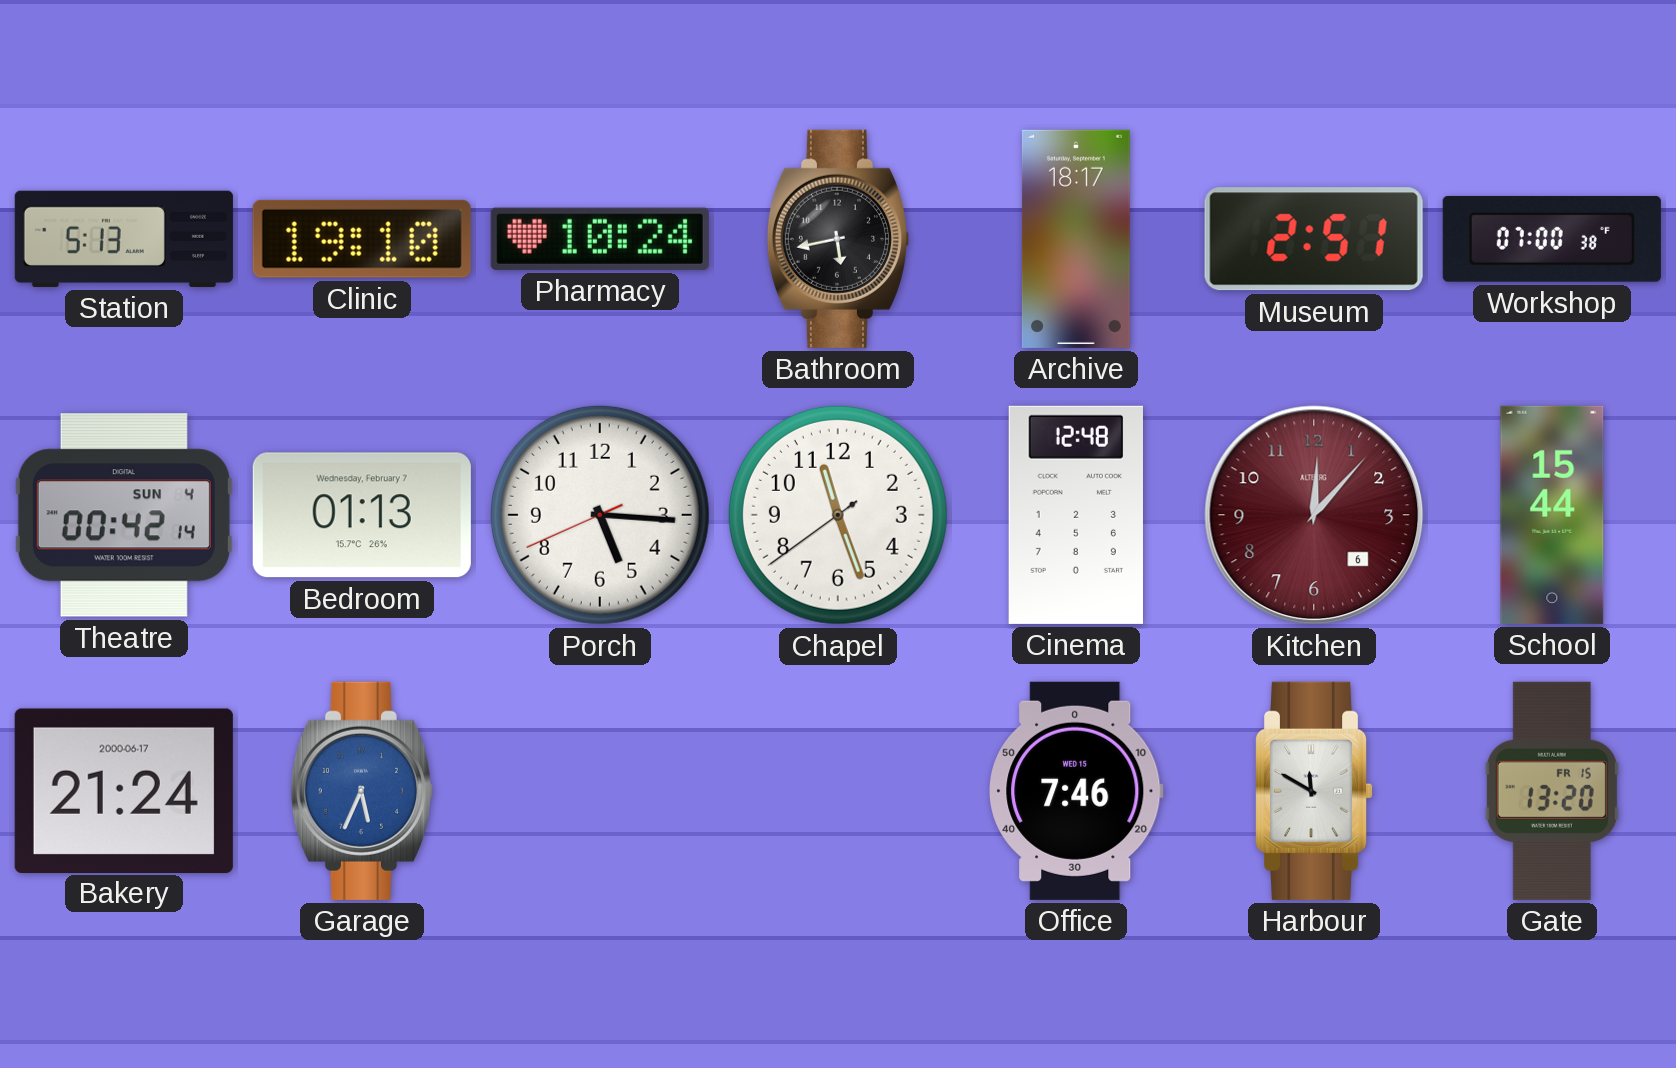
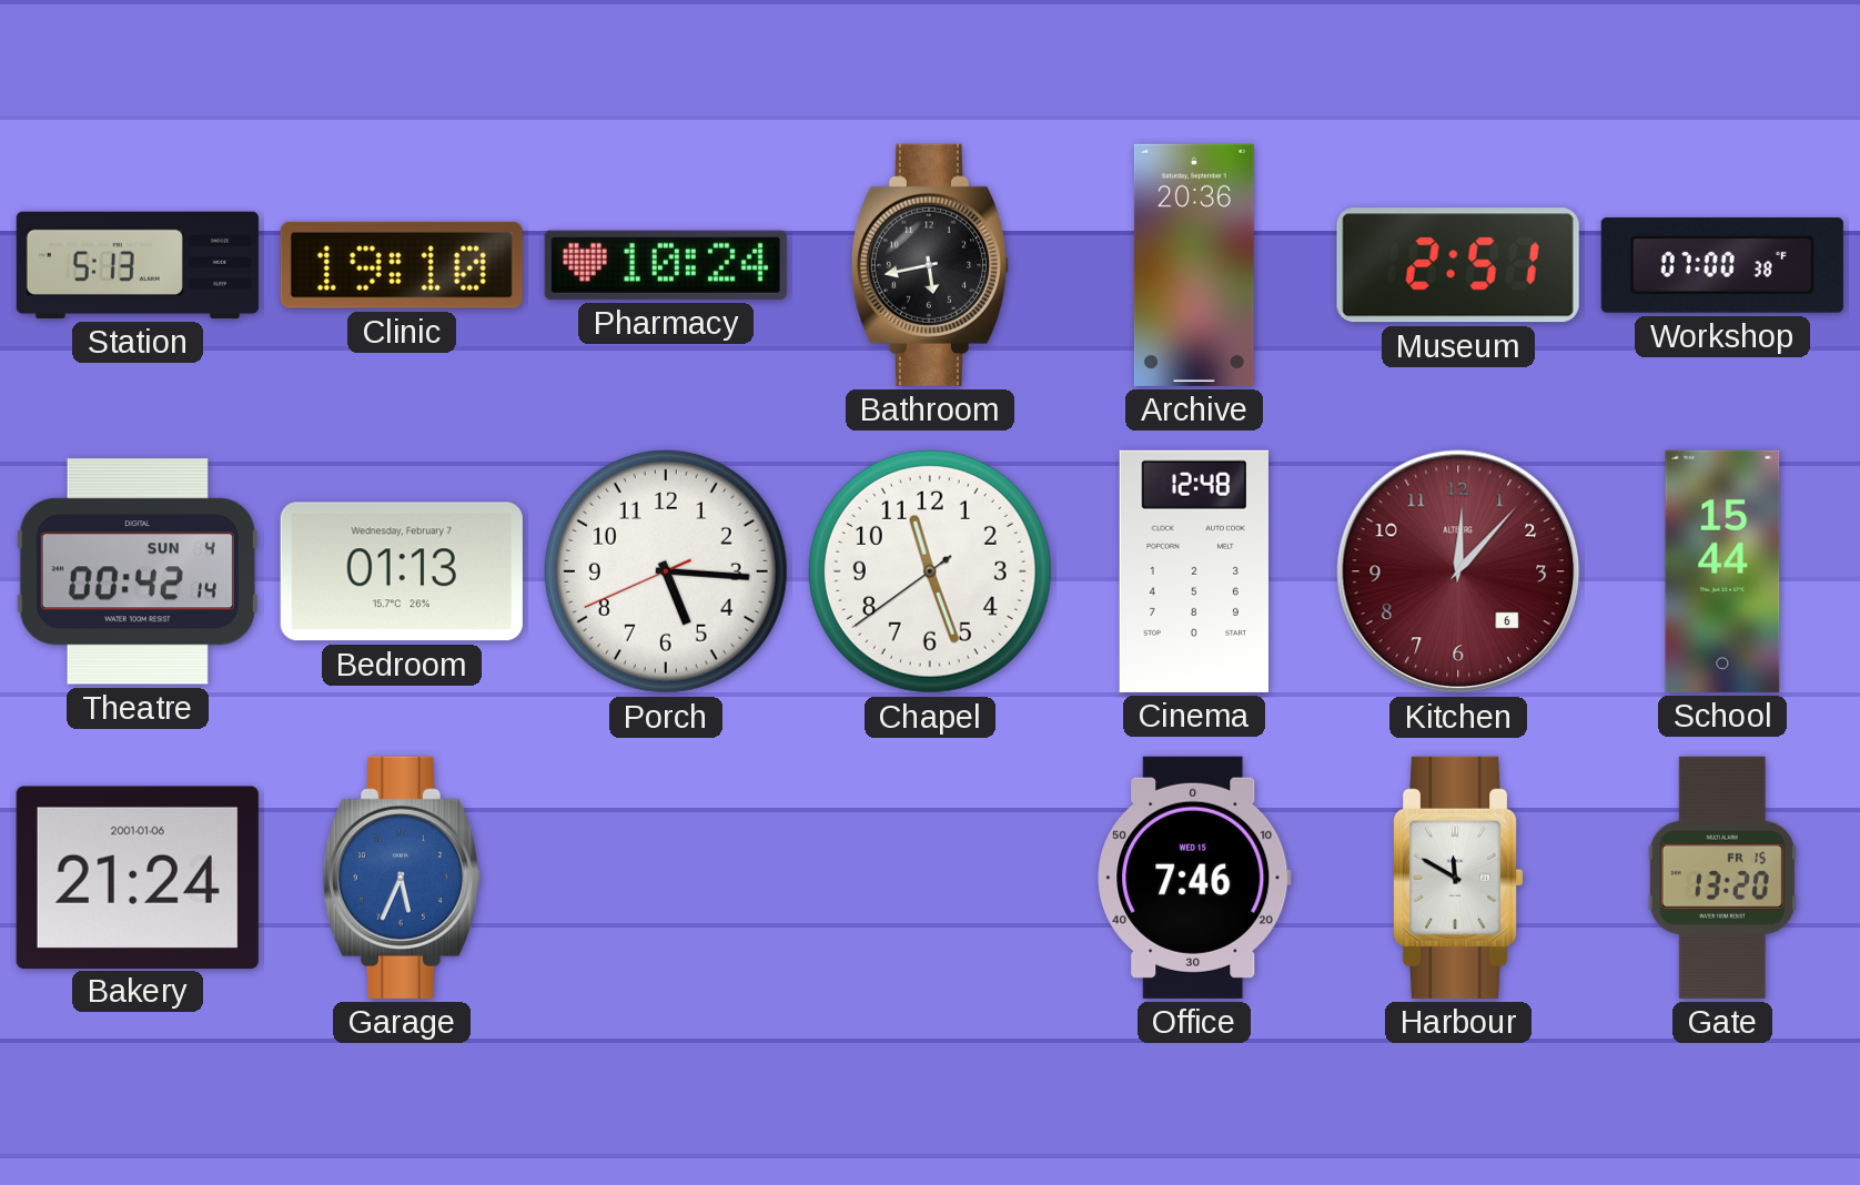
Archive: 18:17 -> 20:36 (1194, 265)
Bakery date: 2000-06-17 -> 2001-01-06 (138, 877)
